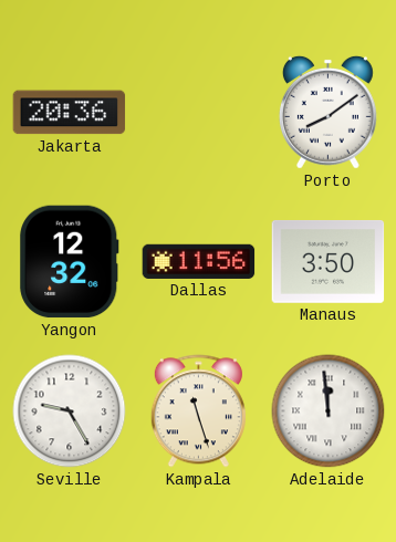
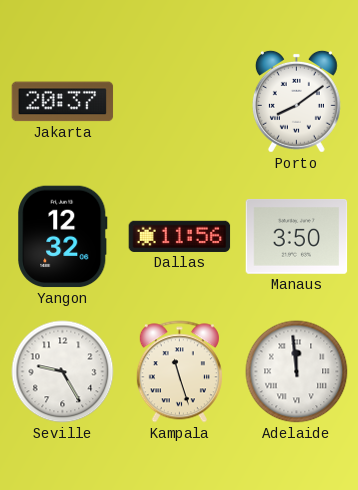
Jakarta: 20:36 -> 20:37 (63, 102)
